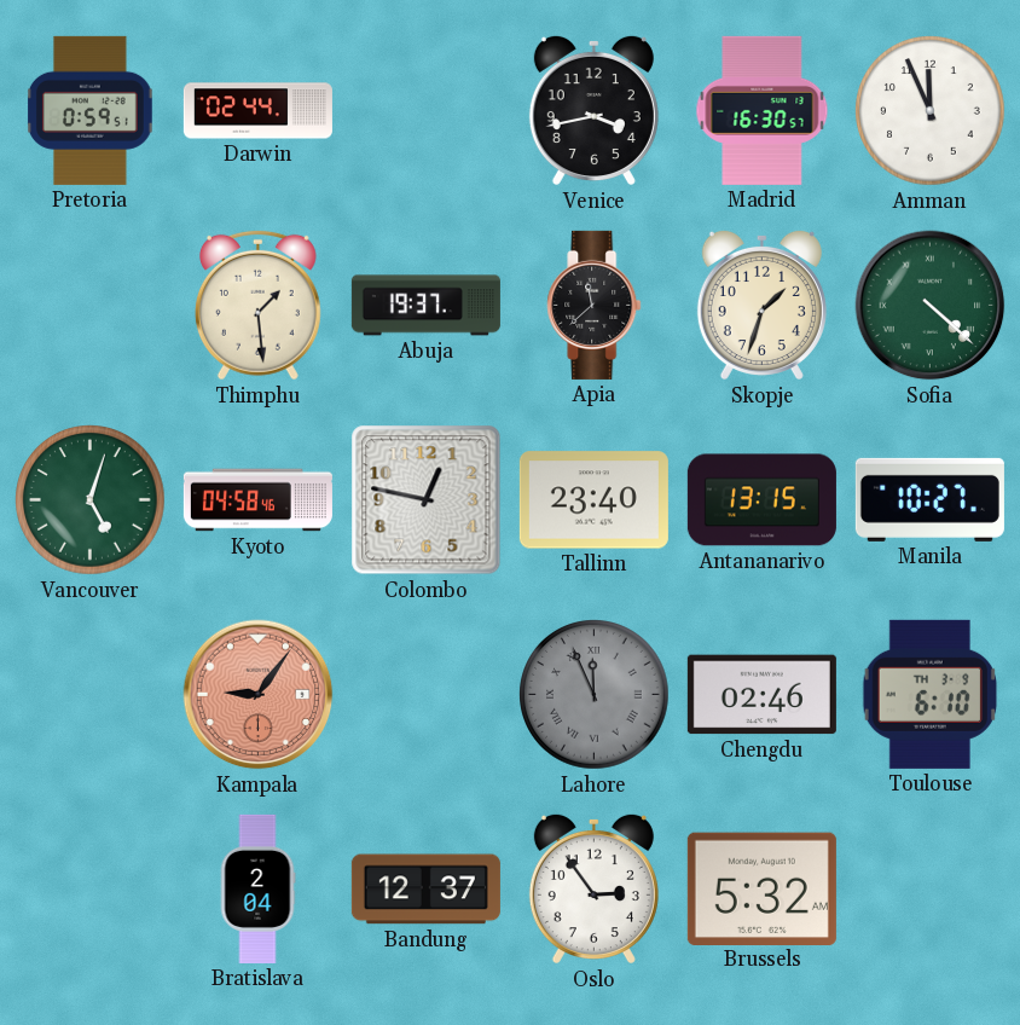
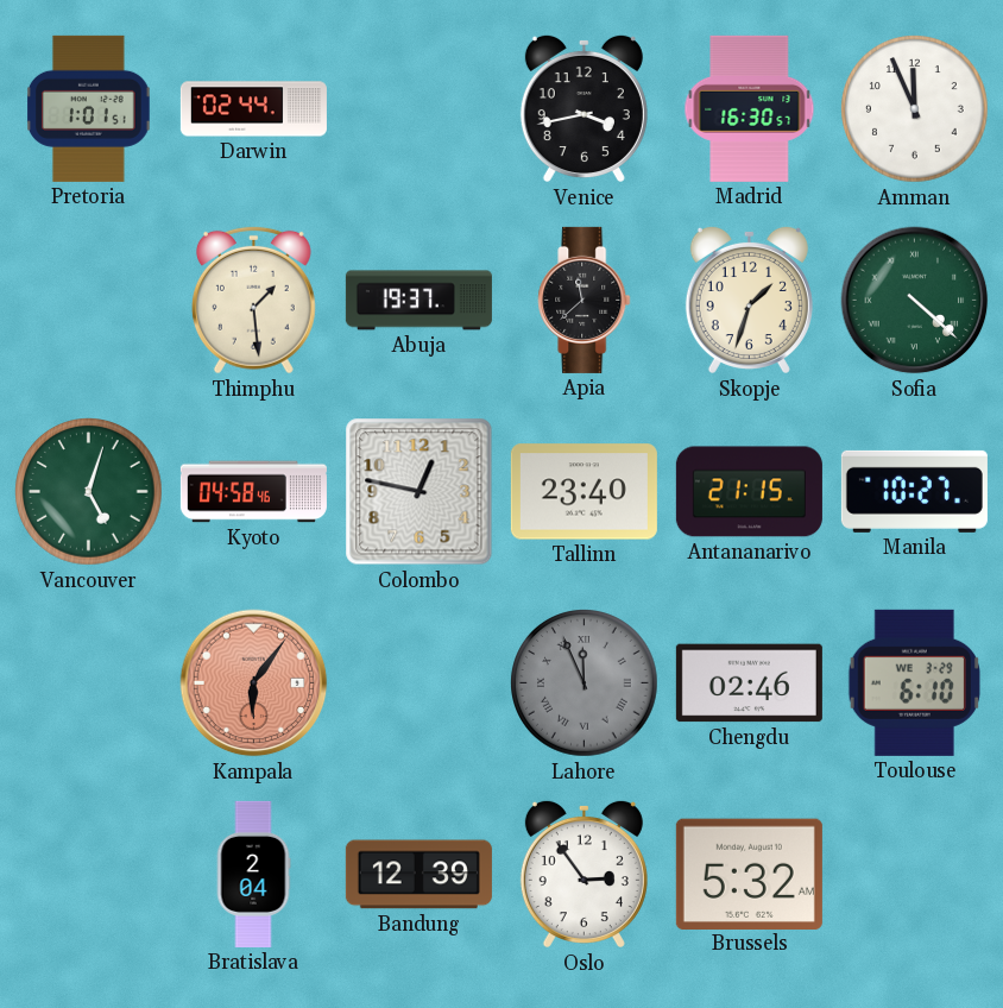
Pretoria: 0:59 -> 1:01 (89, 108)
Antananarivo: 13:15 -> 21:15 (749, 492)
Kampala: 9:06 -> 6:06 (254, 683)
Toulouse date: TH 3-9 -> WE 3-29 (914, 682)
Bandung: 12:37 -> 12:39 (418, 875)
